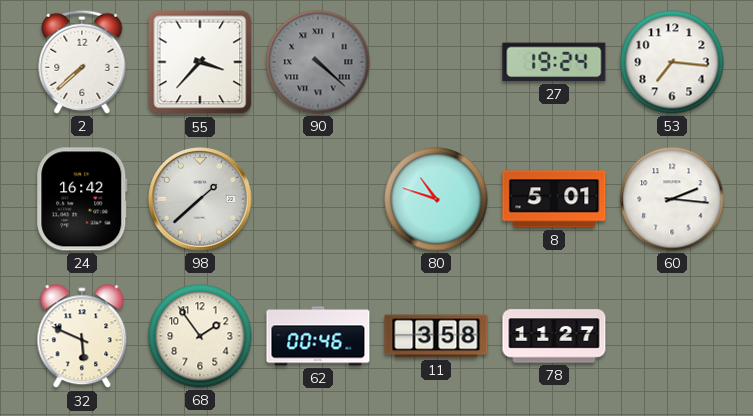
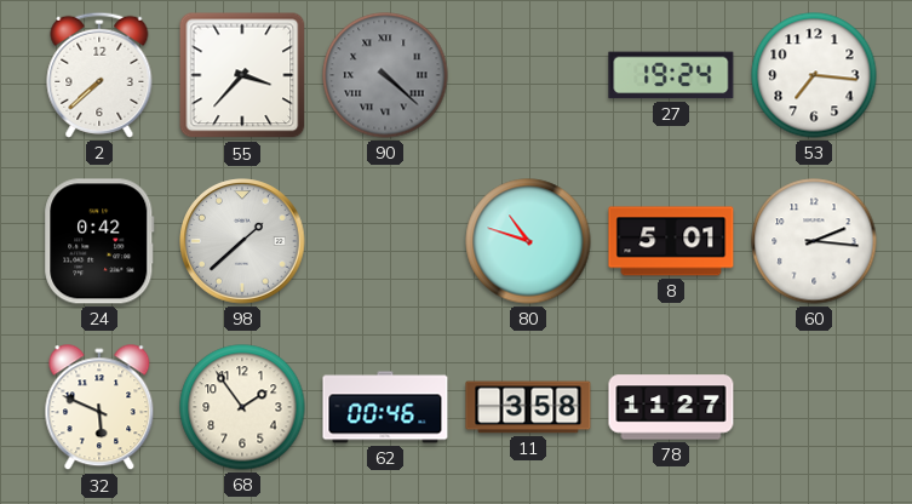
24: 16:42 -> 0:42 (99, 241)
